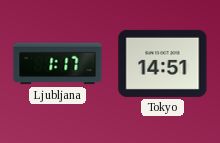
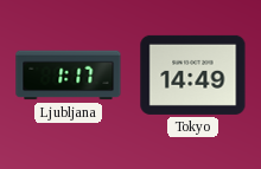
Tokyo: 14:51 -> 14:49 (193, 74)
